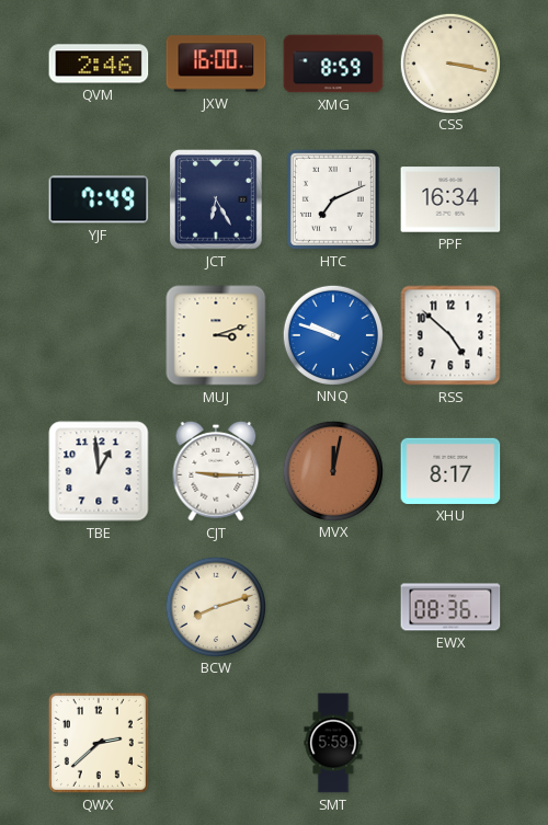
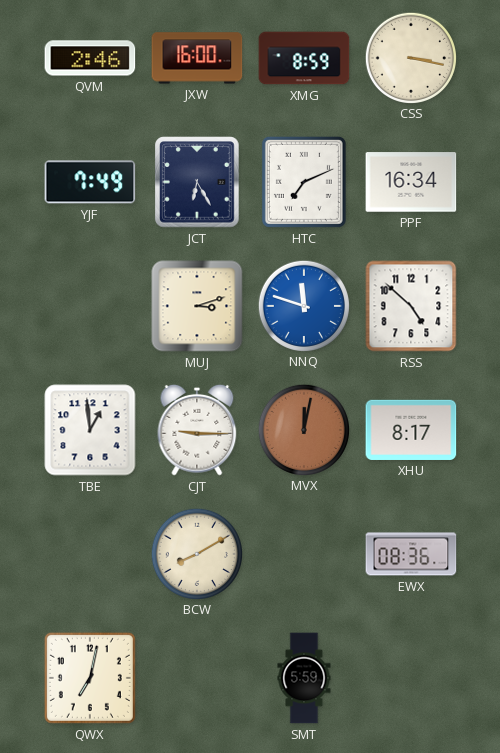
NNQ: 9:48 -> 11:48 (303, 305)
BCW: 8:12 -> 8:10 (196, 553)
QWX: 2:38 -> 7:02 (90, 678)
